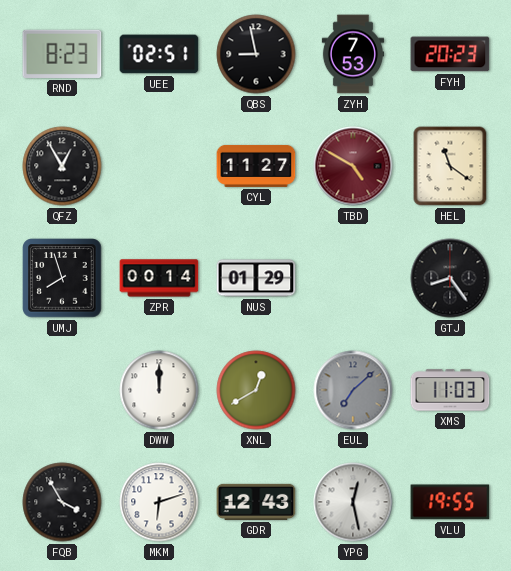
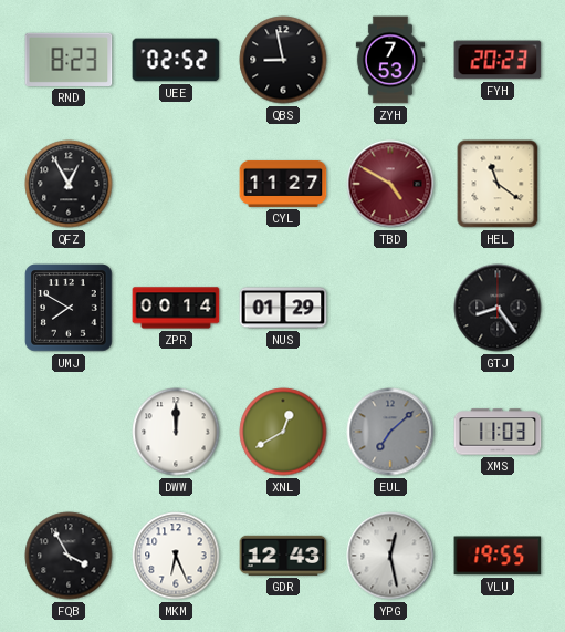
UEE: 02:51 -> 02:52 (176, 60)
UMJ: 7:57 -> 7:50 (69, 308)
MKM: 6:12 -> 6:26 (176, 556)
